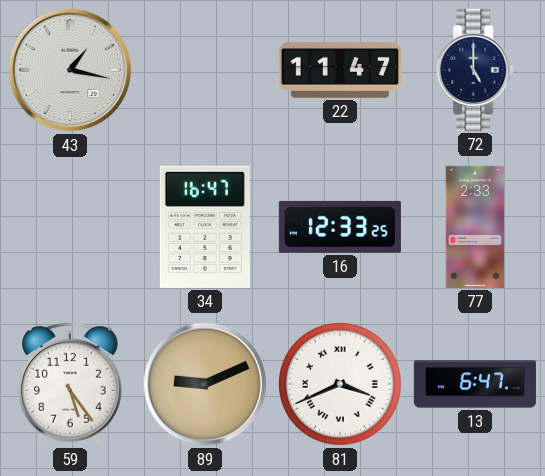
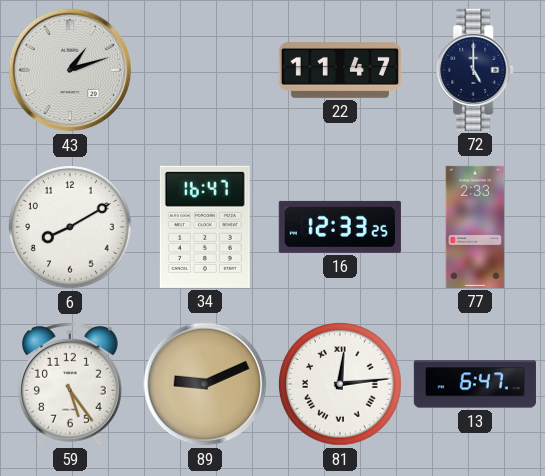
43: 1:17 -> 1:12 (70, 70)
6: none -> 8:10 (71, 228)
81: 3:41 -> 12:14 (341, 385)
